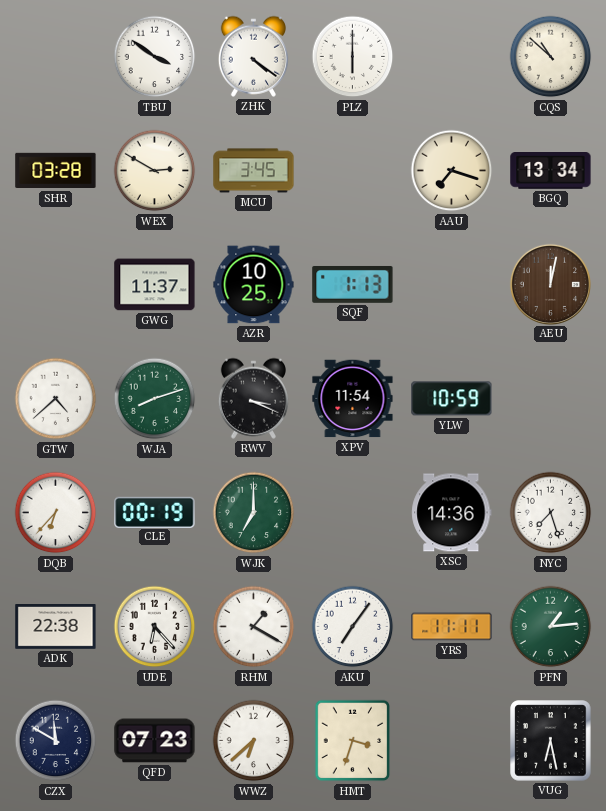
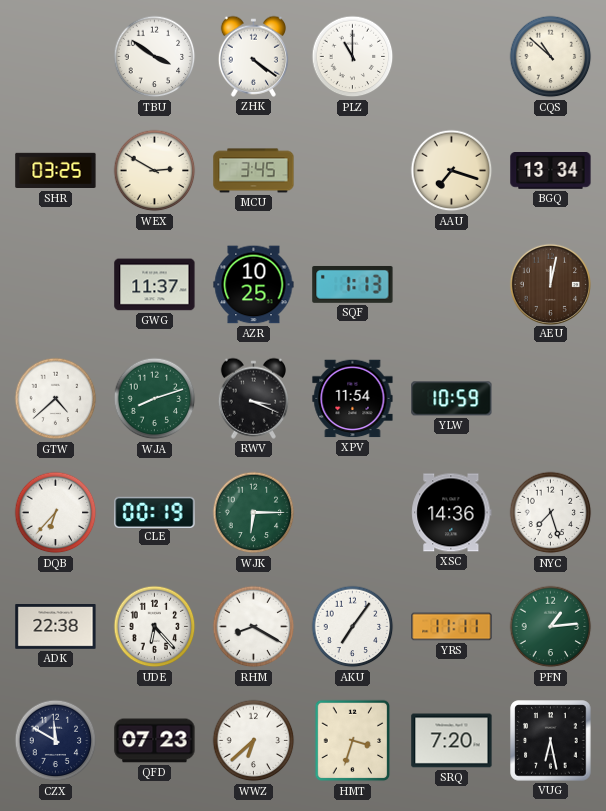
PLZ: 6:00 -> 11:00 (353, 57)
SHR: 03:28 -> 03:25 (56, 171)
WJK: 7:00 -> 6:15 (254, 513)
RHM: 1:20 -> 8:20 (254, 627)
SRQ: none -> 7:20 (452, 741)
